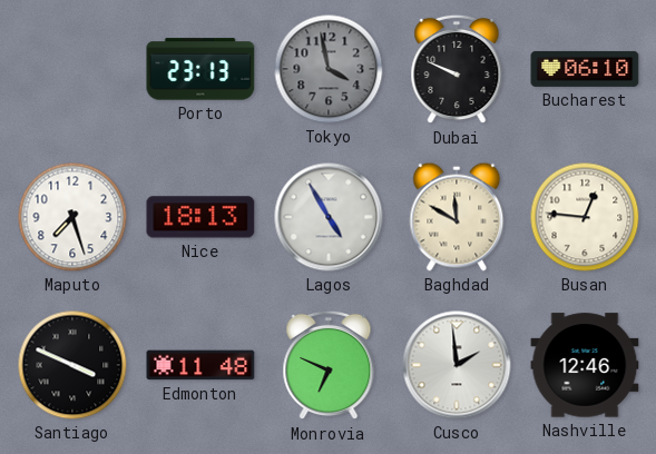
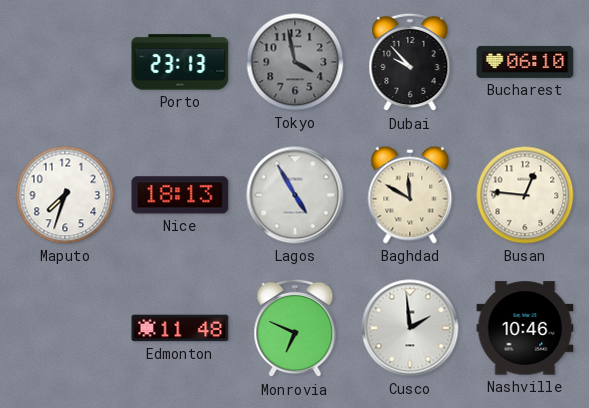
Dubai: 9:49 -> 9:53 (410, 62)
Maputo: 7:27 -> 7:33 (65, 195)
Santiago: 3:49 -> none (72, 365)
Nashville: 12:46 -> 10:46 (525, 328)
